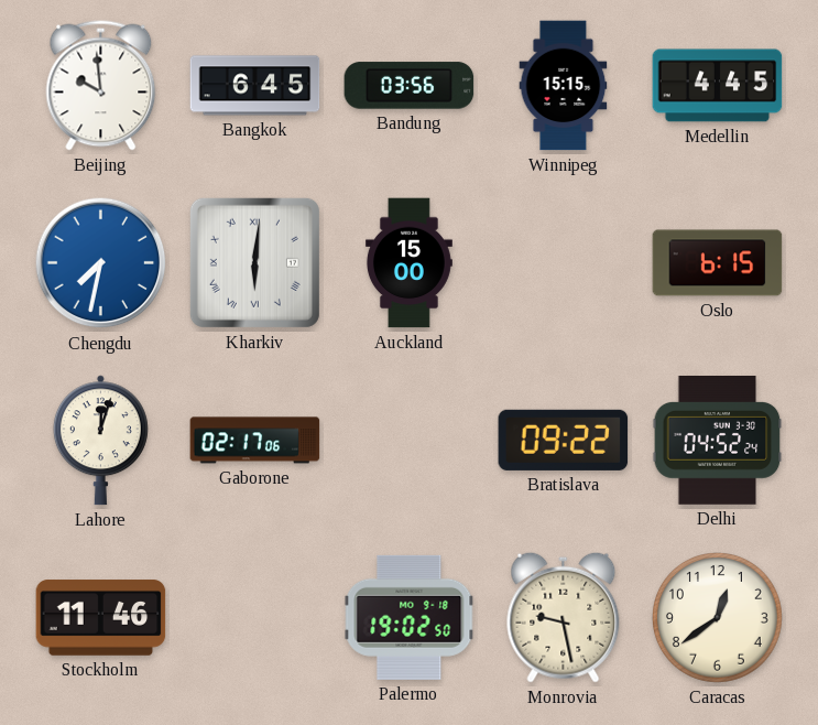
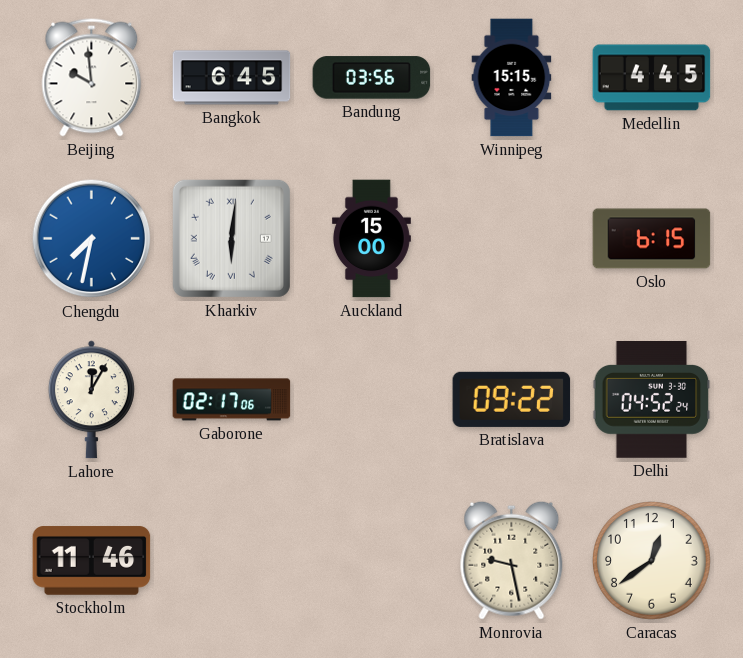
Lahore: 12:03 -> 12:05 (91, 400)
Palermo: 19:02 -> none (410, 617)
